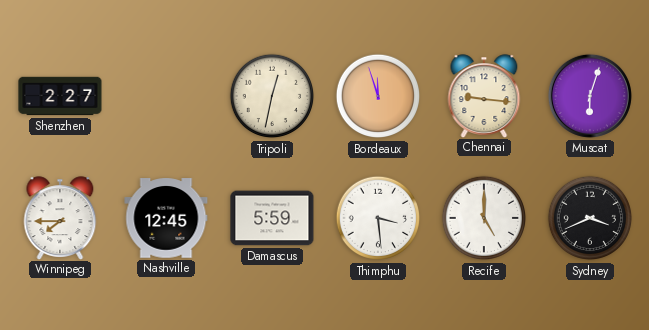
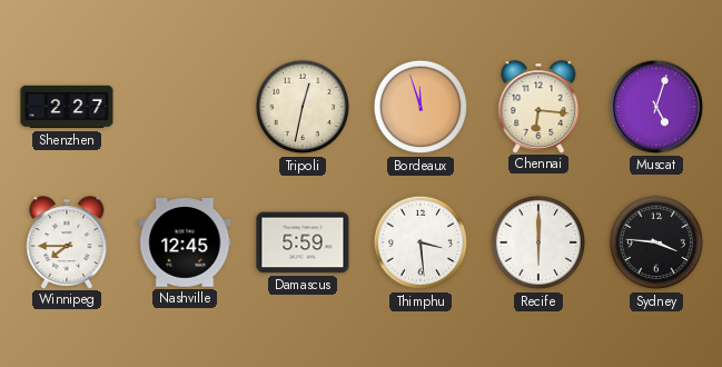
Chennai: 9:16 -> 6:16 (538, 107)
Muscat: 6:03 -> 5:03 (656, 107)
Recife: 5:00 -> 6:00 (538, 242)
Sydney: 3:41 -> 3:46 (656, 242)
